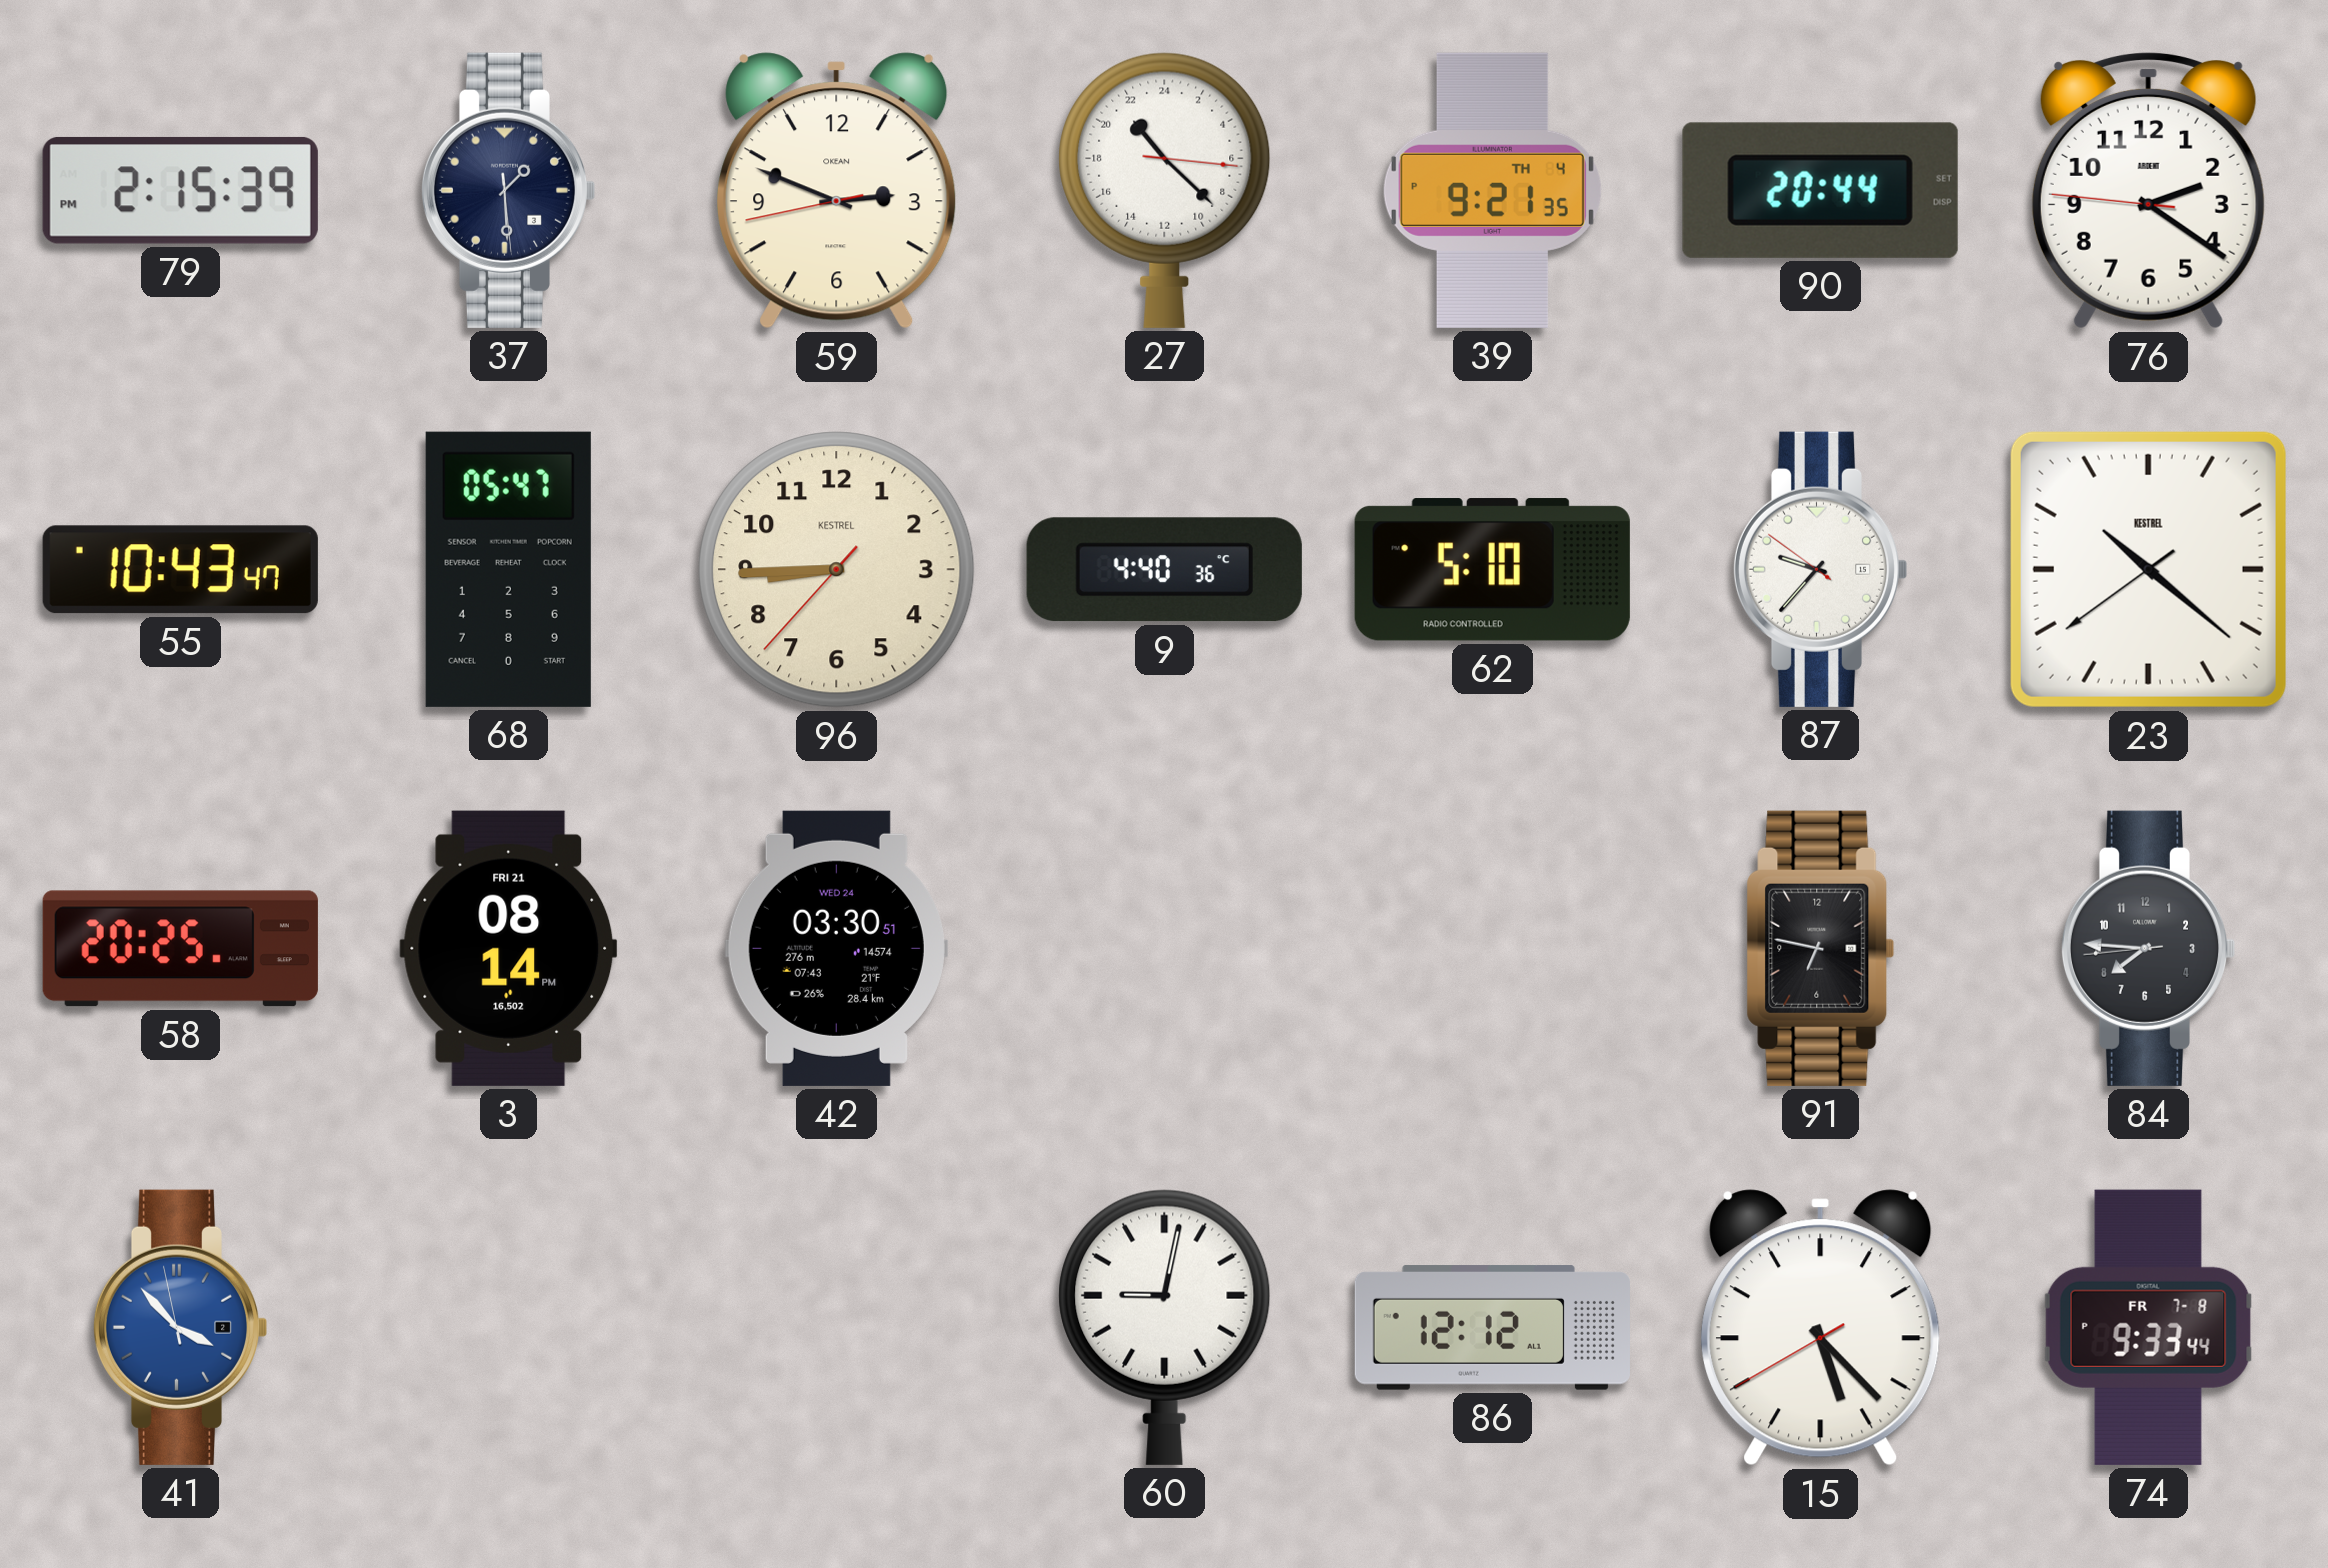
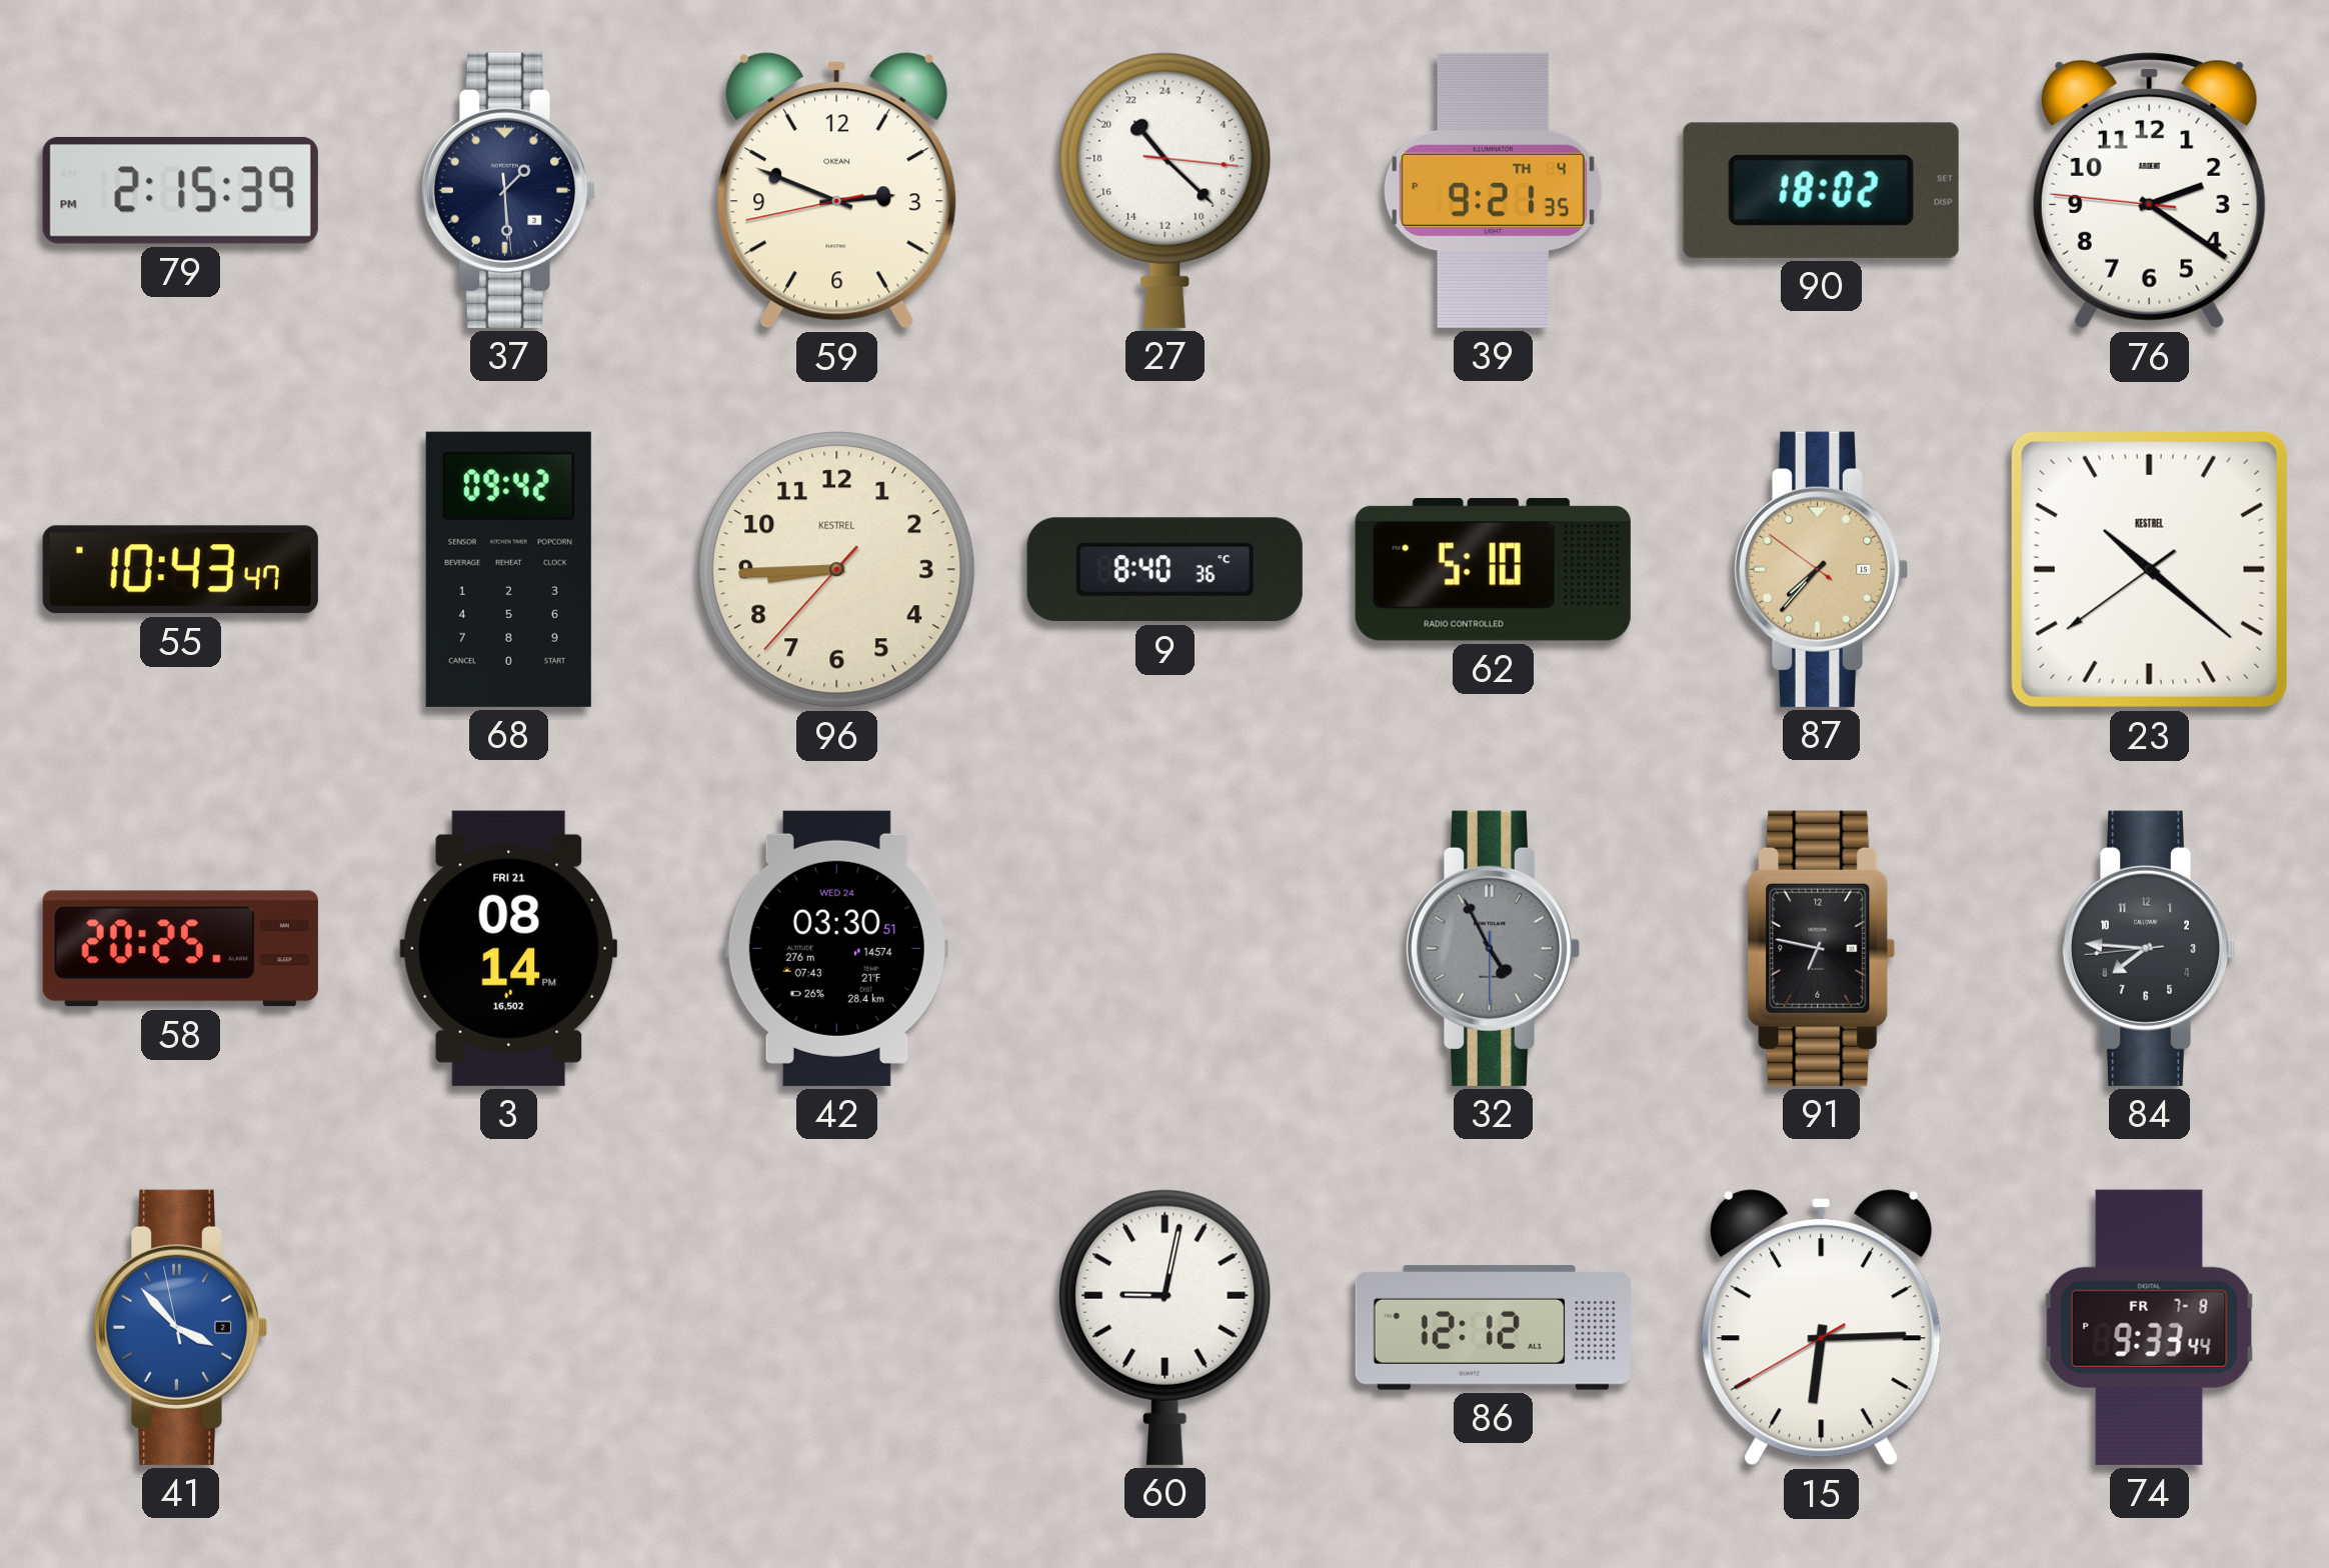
90: 20:44 -> 18:02 (1821, 190)
68: 05:47 -> 09:42 (508, 569)
9: 4:40 -> 8:40 (1164, 570)
87: 9:36 -> 7:36 (1821, 569)
87 dial: white -> champagne (1821, 569)
32: none -> 4:55 (1493, 948)
15: 5:22 -> 6:14 (1822, 1328)
